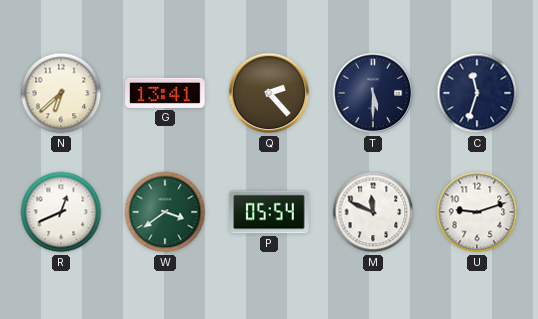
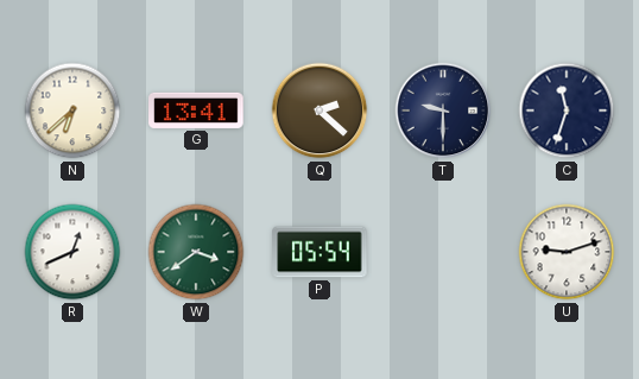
Q: 2:23 -> 2:22 (319, 110)
T: 5:30 -> 9:30 (443, 110)
M: 11:49 -> none (373, 212)
